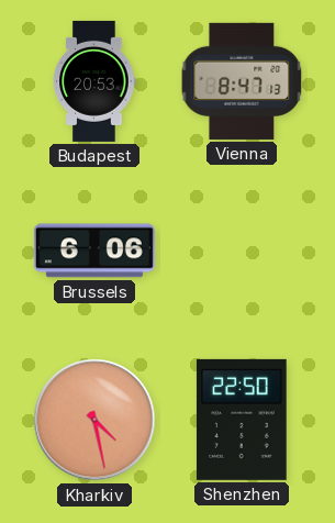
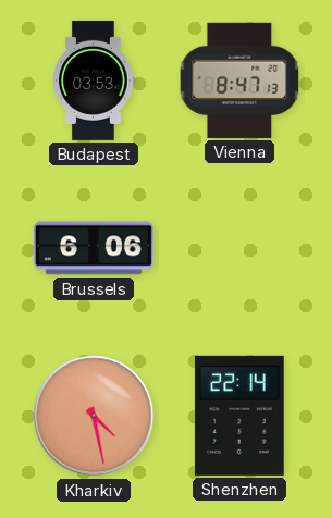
Budapest: 20:53 -> 03:53 (94, 81)
Shenzhen: 22:50 -> 22:14 (239, 416)
